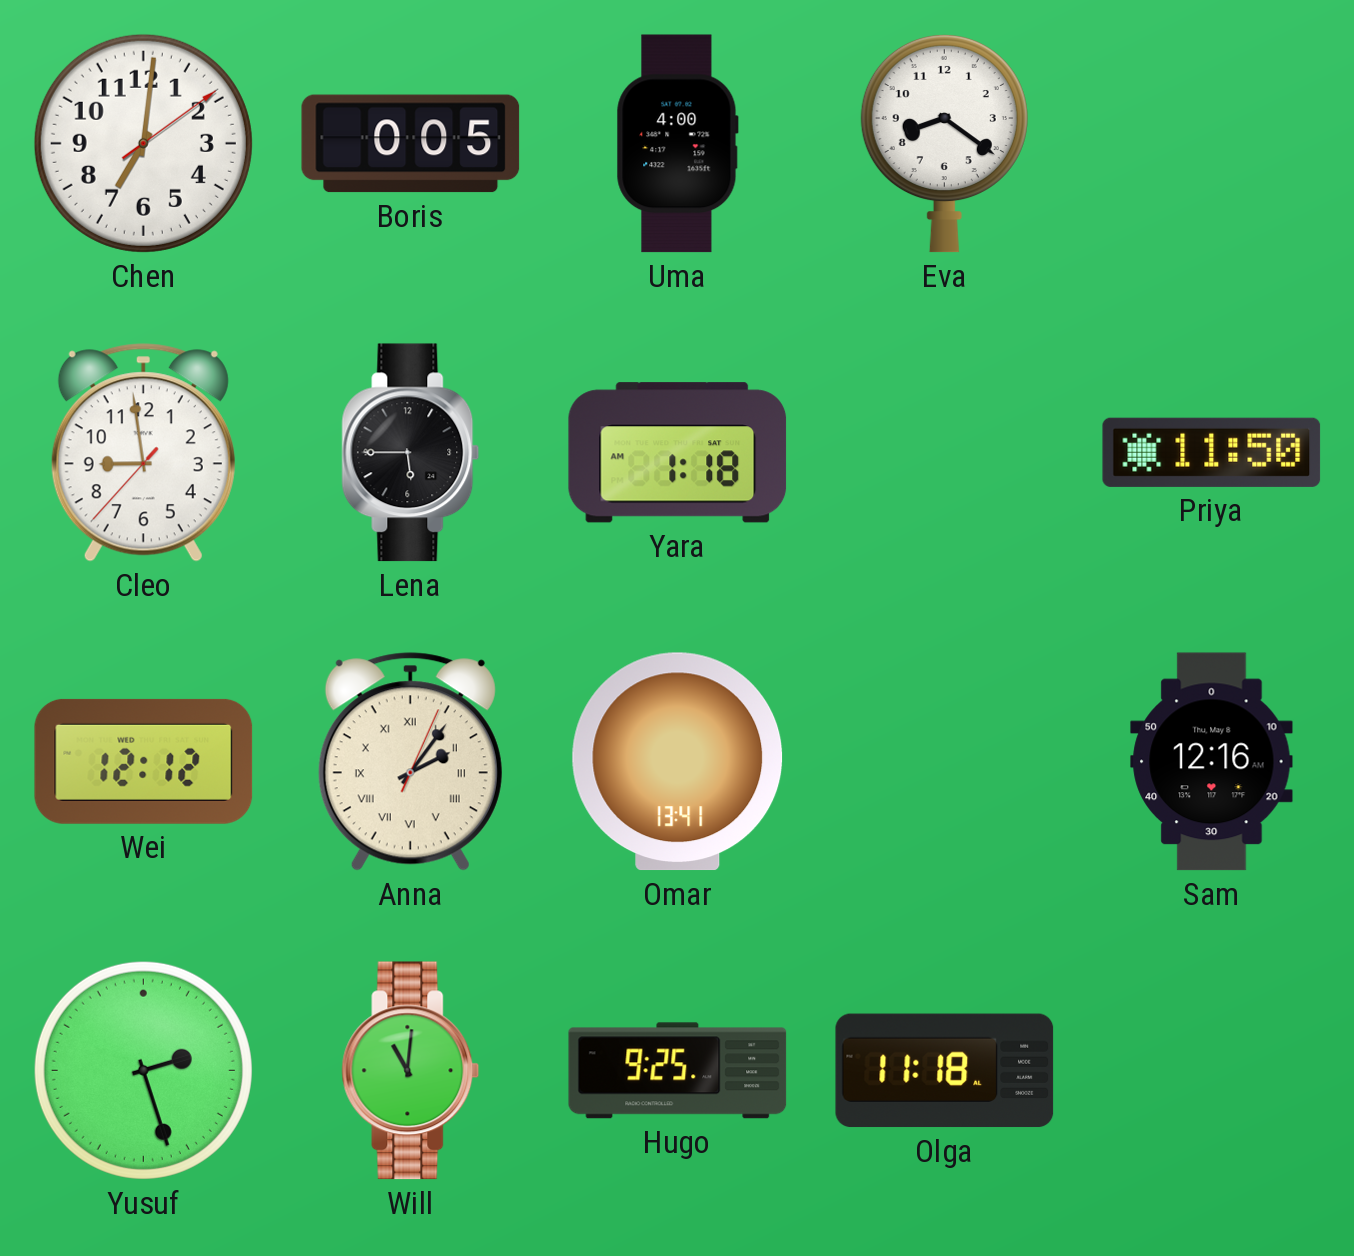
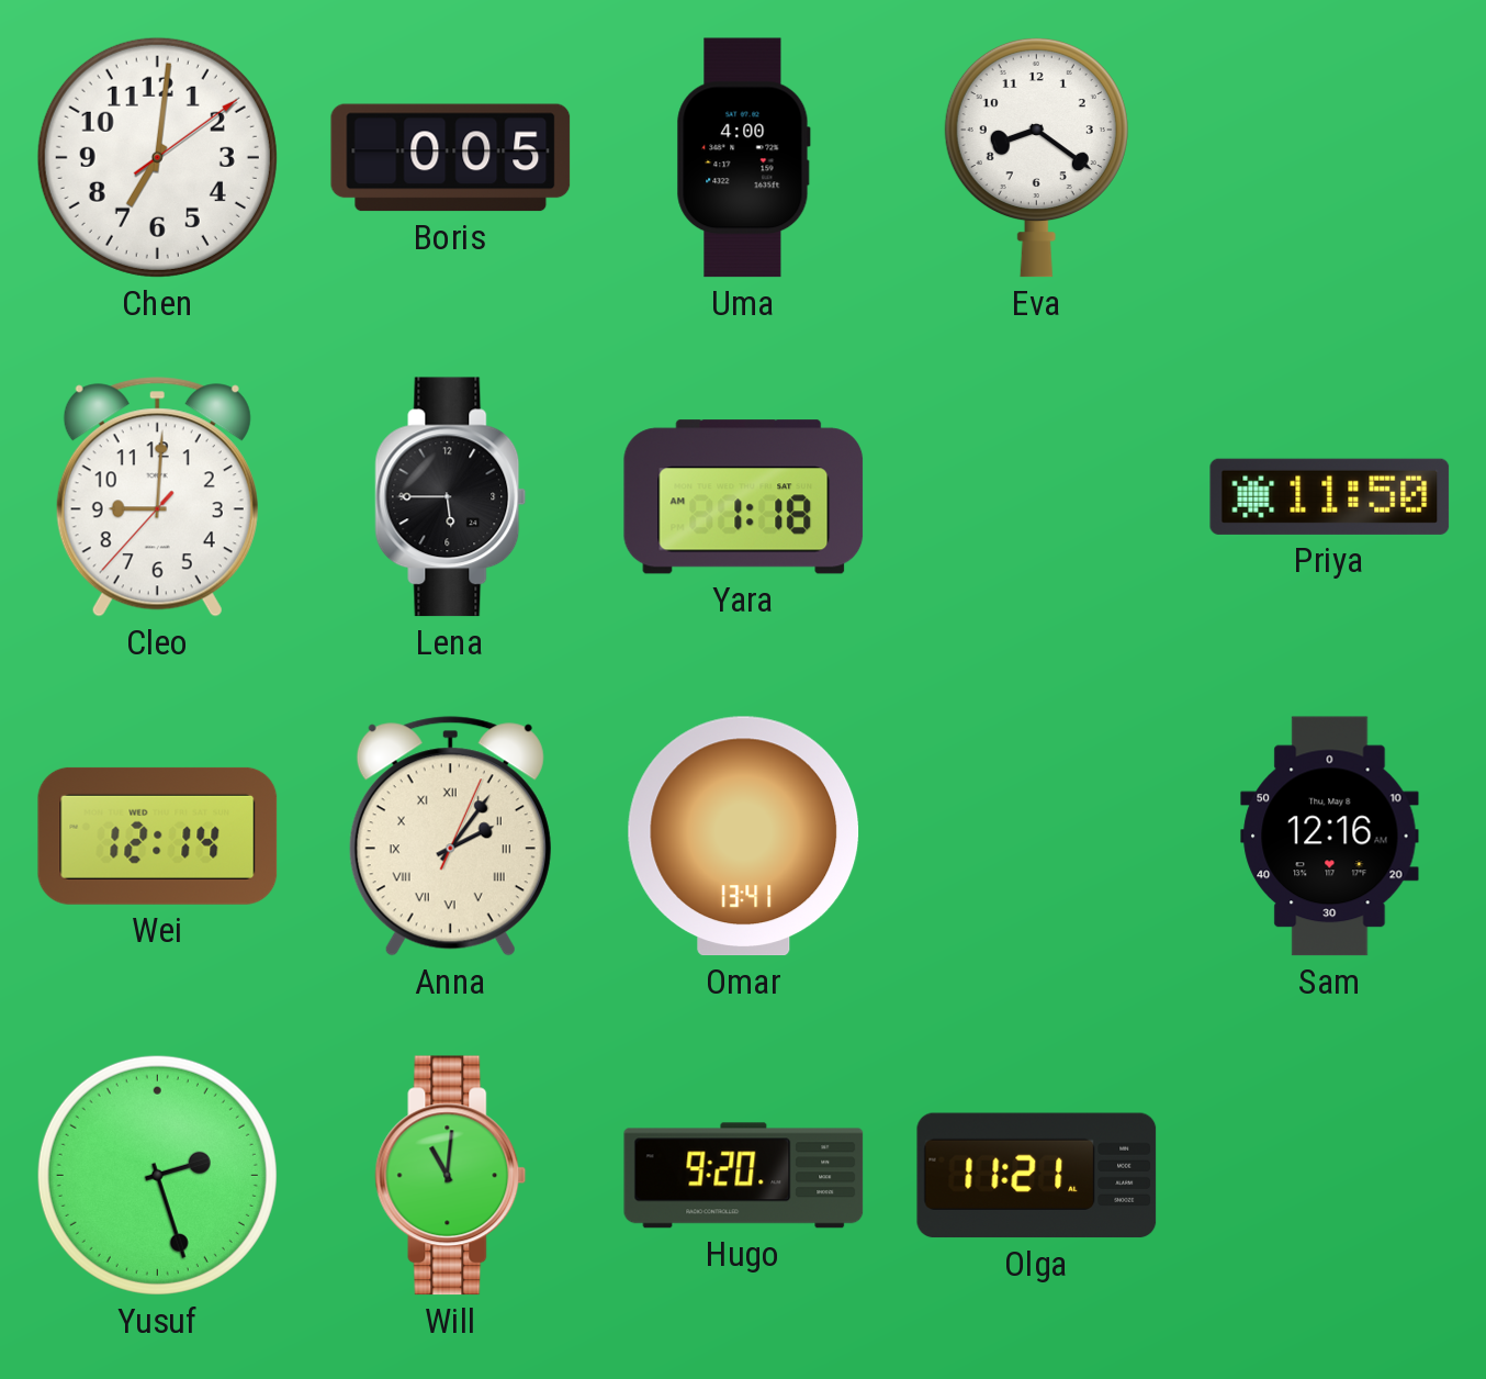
Cleo: 8:58 -> 9:00 (157, 497)
Wei: 12:12 -> 12:14 (158, 836)
Hugo: 9:25 -> 9:20 (744, 1176)
Olga: 11:18 -> 11:21 (1037, 1176)
